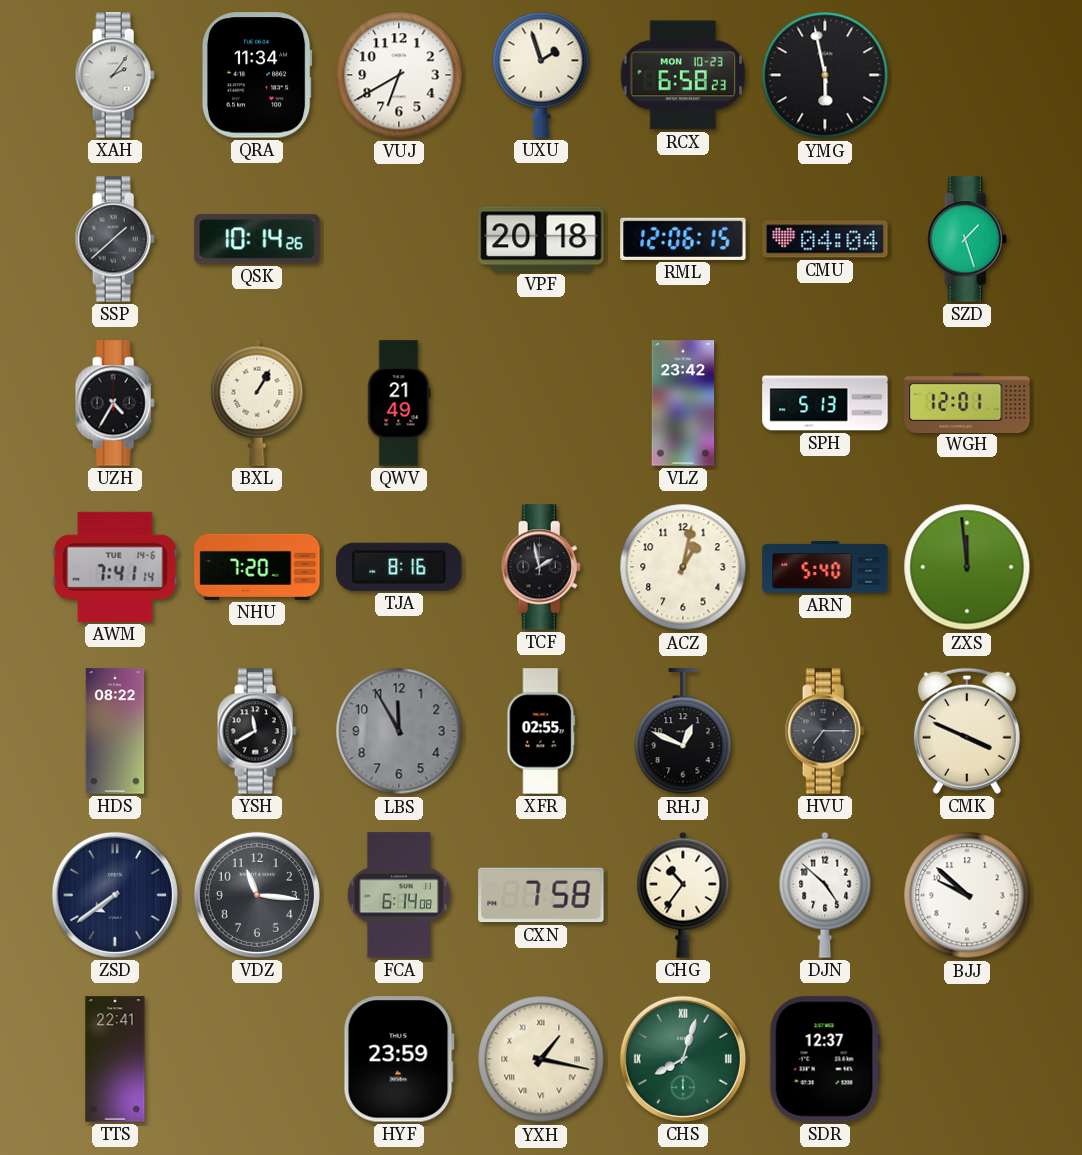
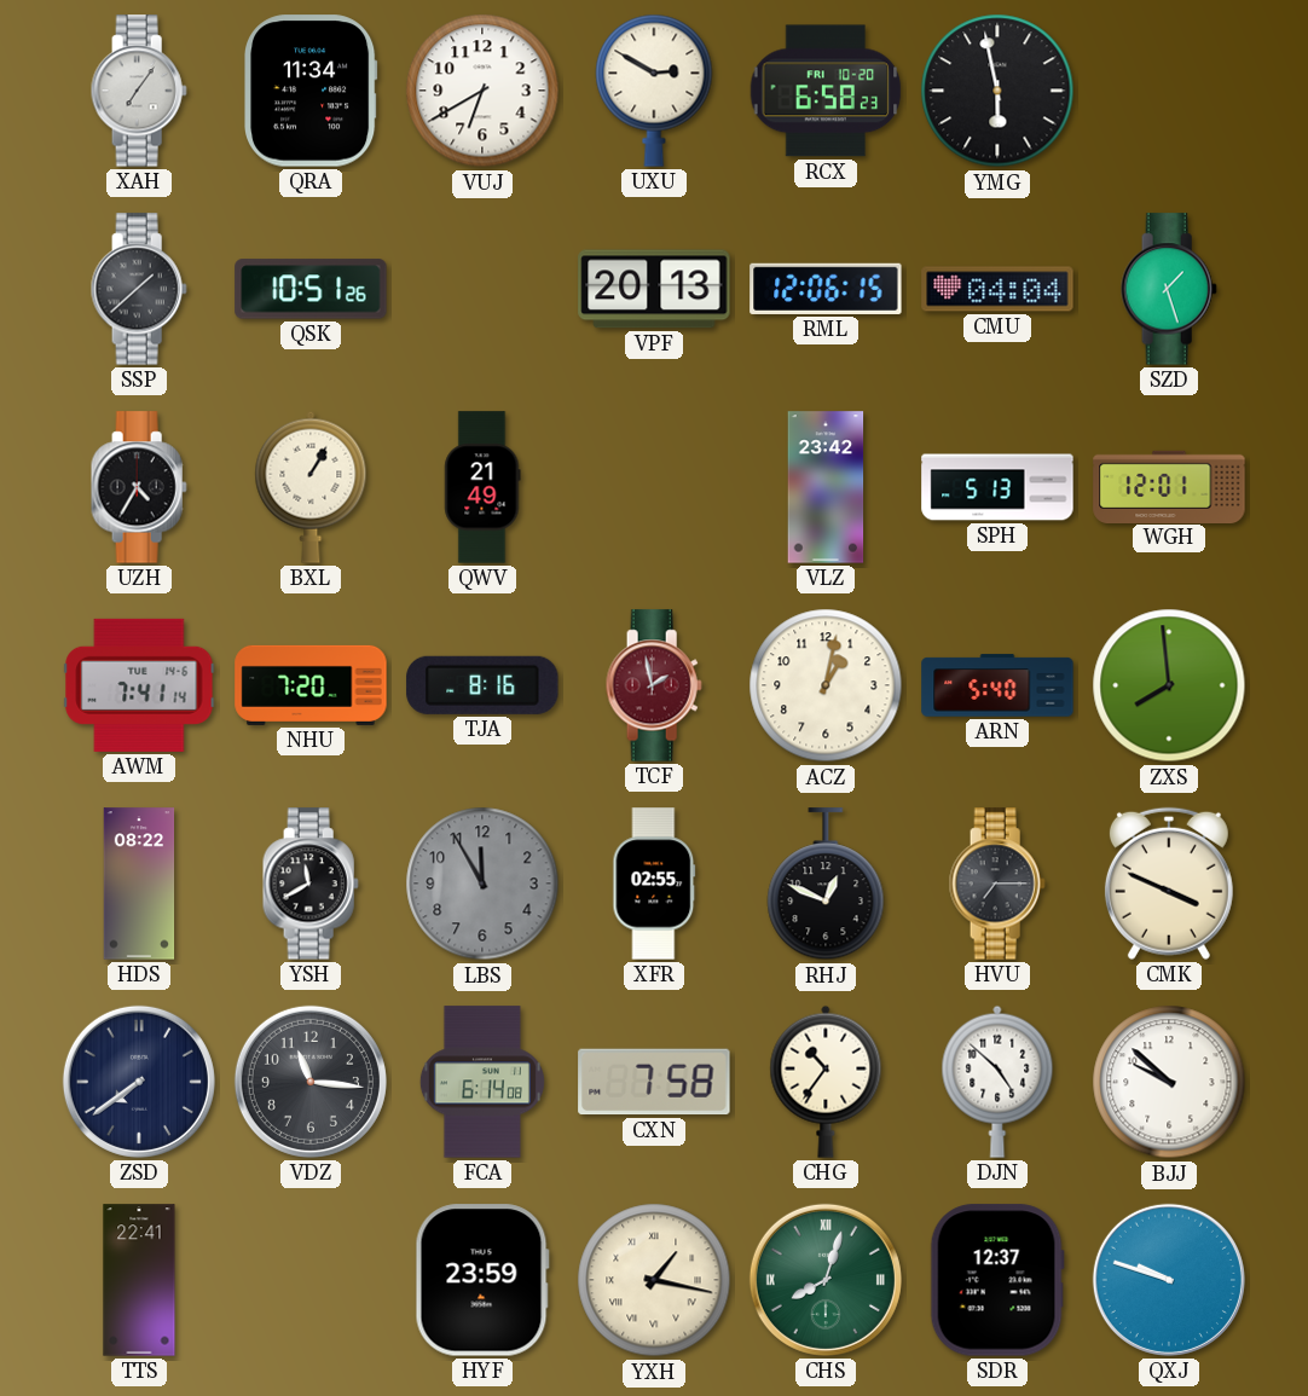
XAH: 2:06 -> 7:06 (139, 91)
UXU: 1:57 -> 2:50 (654, 91)
RCX date: MON 10-23 -> FRI 10-20 (826, 91)
QSK: 10:14 -> 10:51 (311, 289)
VPF: 20:18 -> 20:13 (654, 289)
TCF dial: black -> burgundy (654, 685)
ZXS: 11:59 -> 7:59 (1169, 685)
QXJ: none -> 9:48 (1169, 1280)
